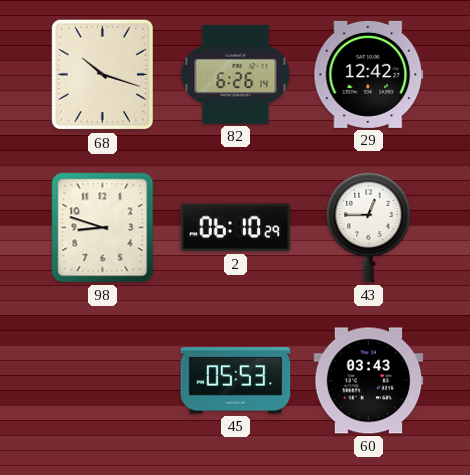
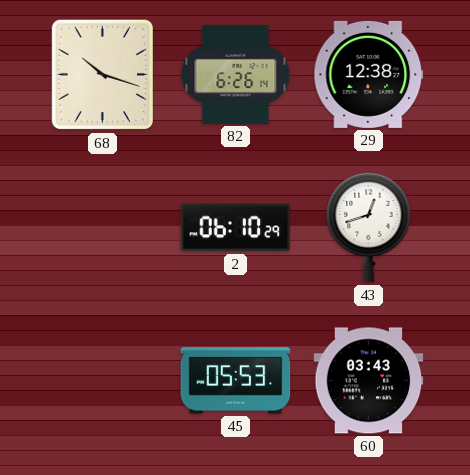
29: 12:42 -> 12:38 (369, 74)
98: 8:48 -> none (103, 228)
43: 12:45 -> 12:42 (369, 227)
